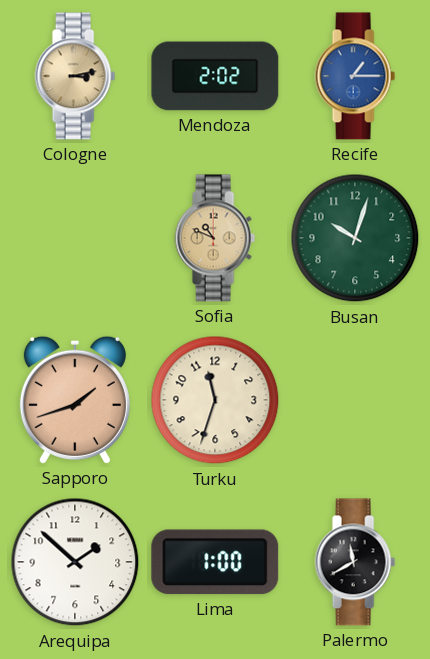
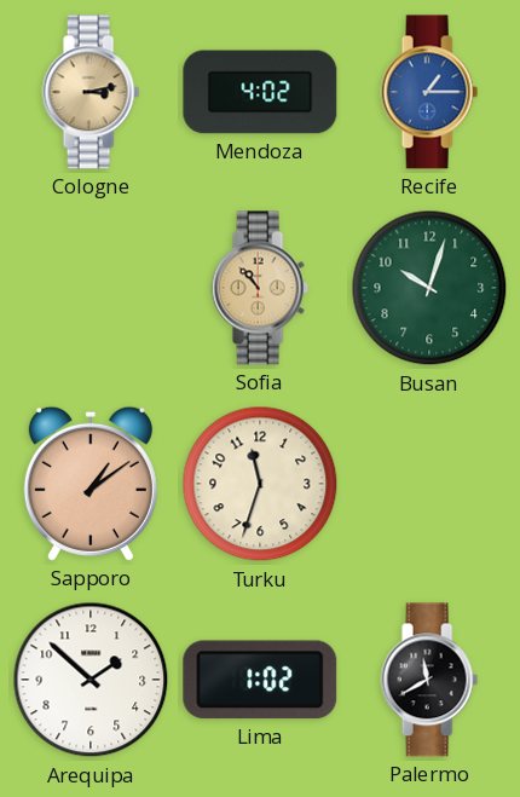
Mendoza: 2:02 -> 4:02 (260, 92)
Sofia: 10:49 -> 10:53 (260, 288)
Sapporo: 1:42 -> 1:09 (91, 484)
Lima: 1:00 -> 1:02 (260, 680)
